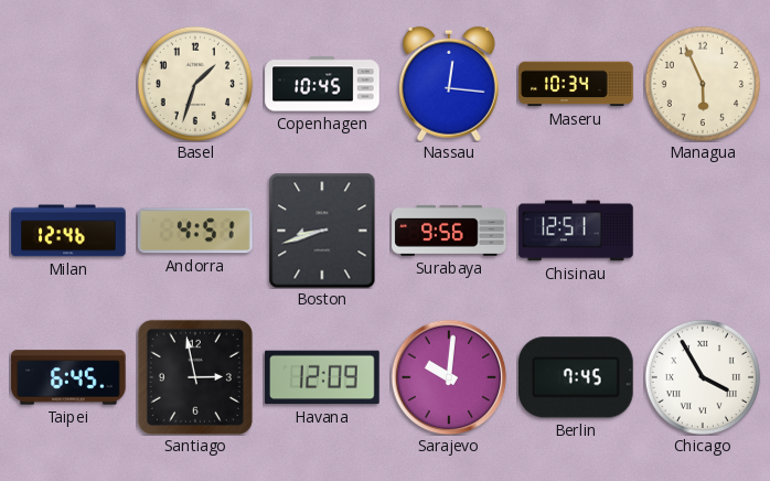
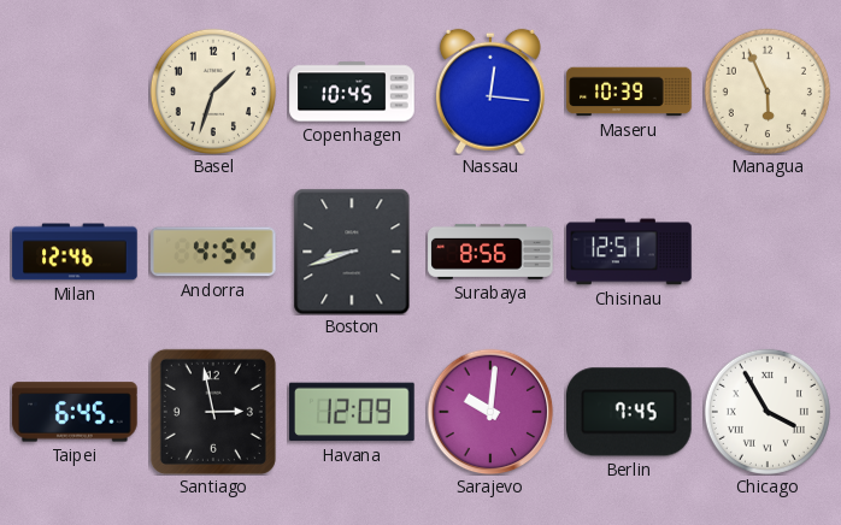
Maseru: 10:34 -> 10:39 (629, 92)
Andorra: 4:51 -> 4:54 (213, 252)
Surabaya: 9:56 -> 8:56 (490, 252)
